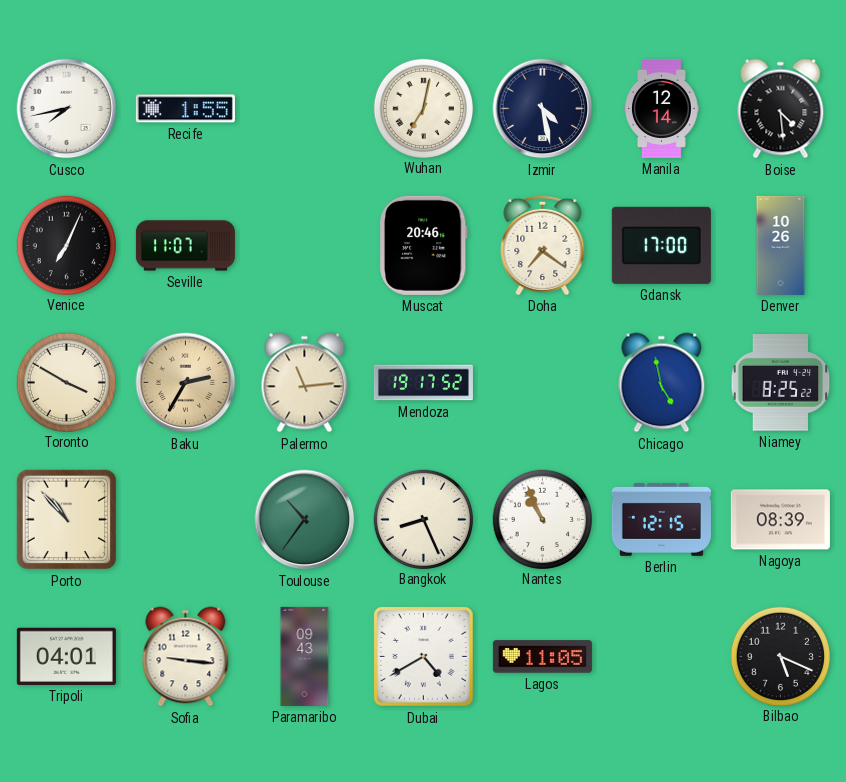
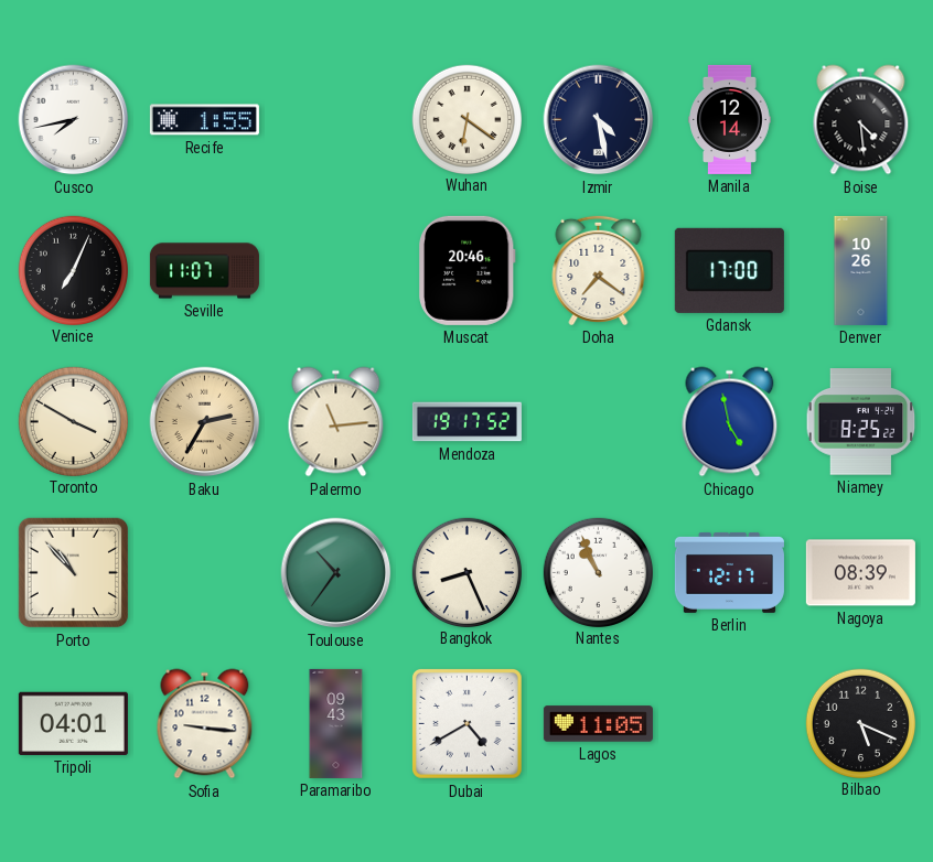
Wuhan: 7:02 -> 6:21 (467, 119)
Berlin: 12:15 -> 12:17 (729, 572)
